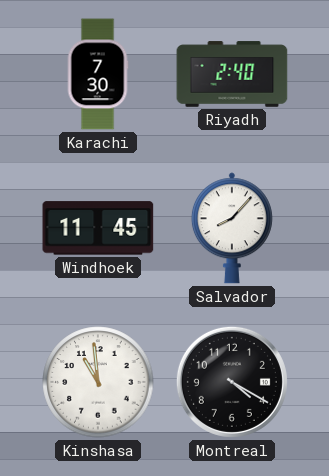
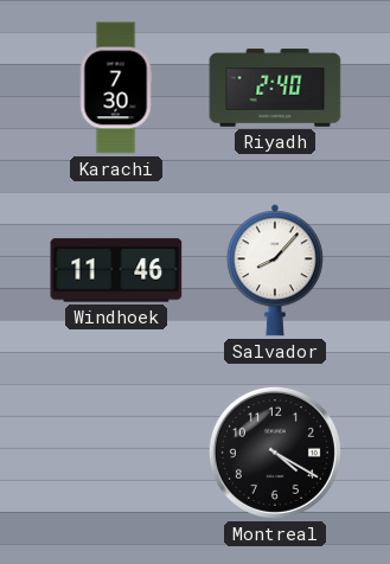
Windhoek: 11:45 -> 11:46 (116, 270)
Kinshasa: 10:59 -> none (98, 382)
